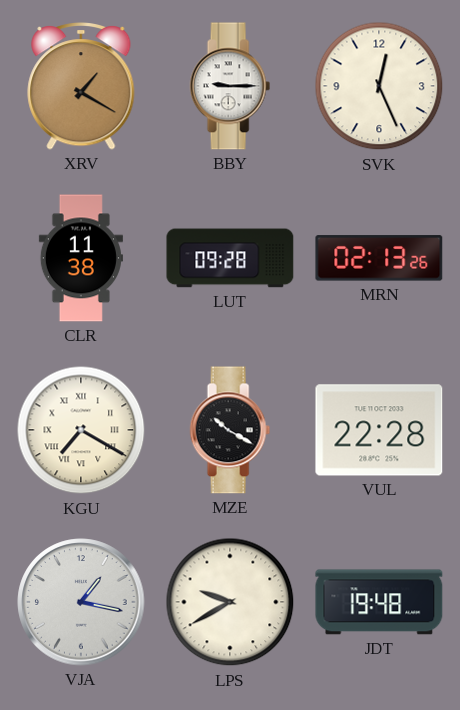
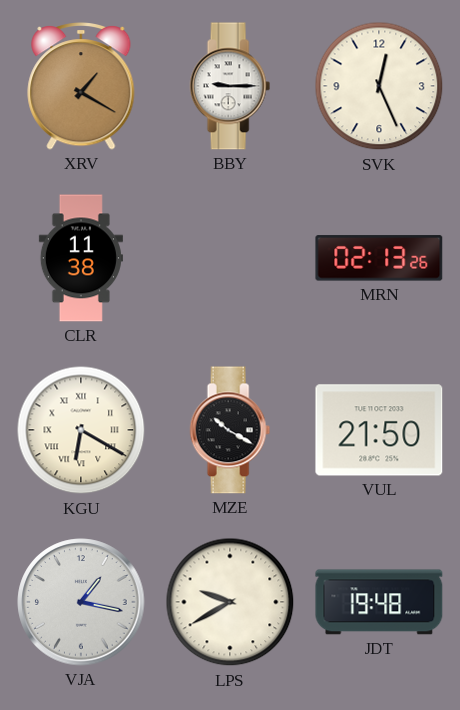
LUT: 09:28 -> none (230, 258)
KGU: 7:20 -> 6:20 (81, 430)
VUL: 22:28 -> 21:50 (379, 430)
